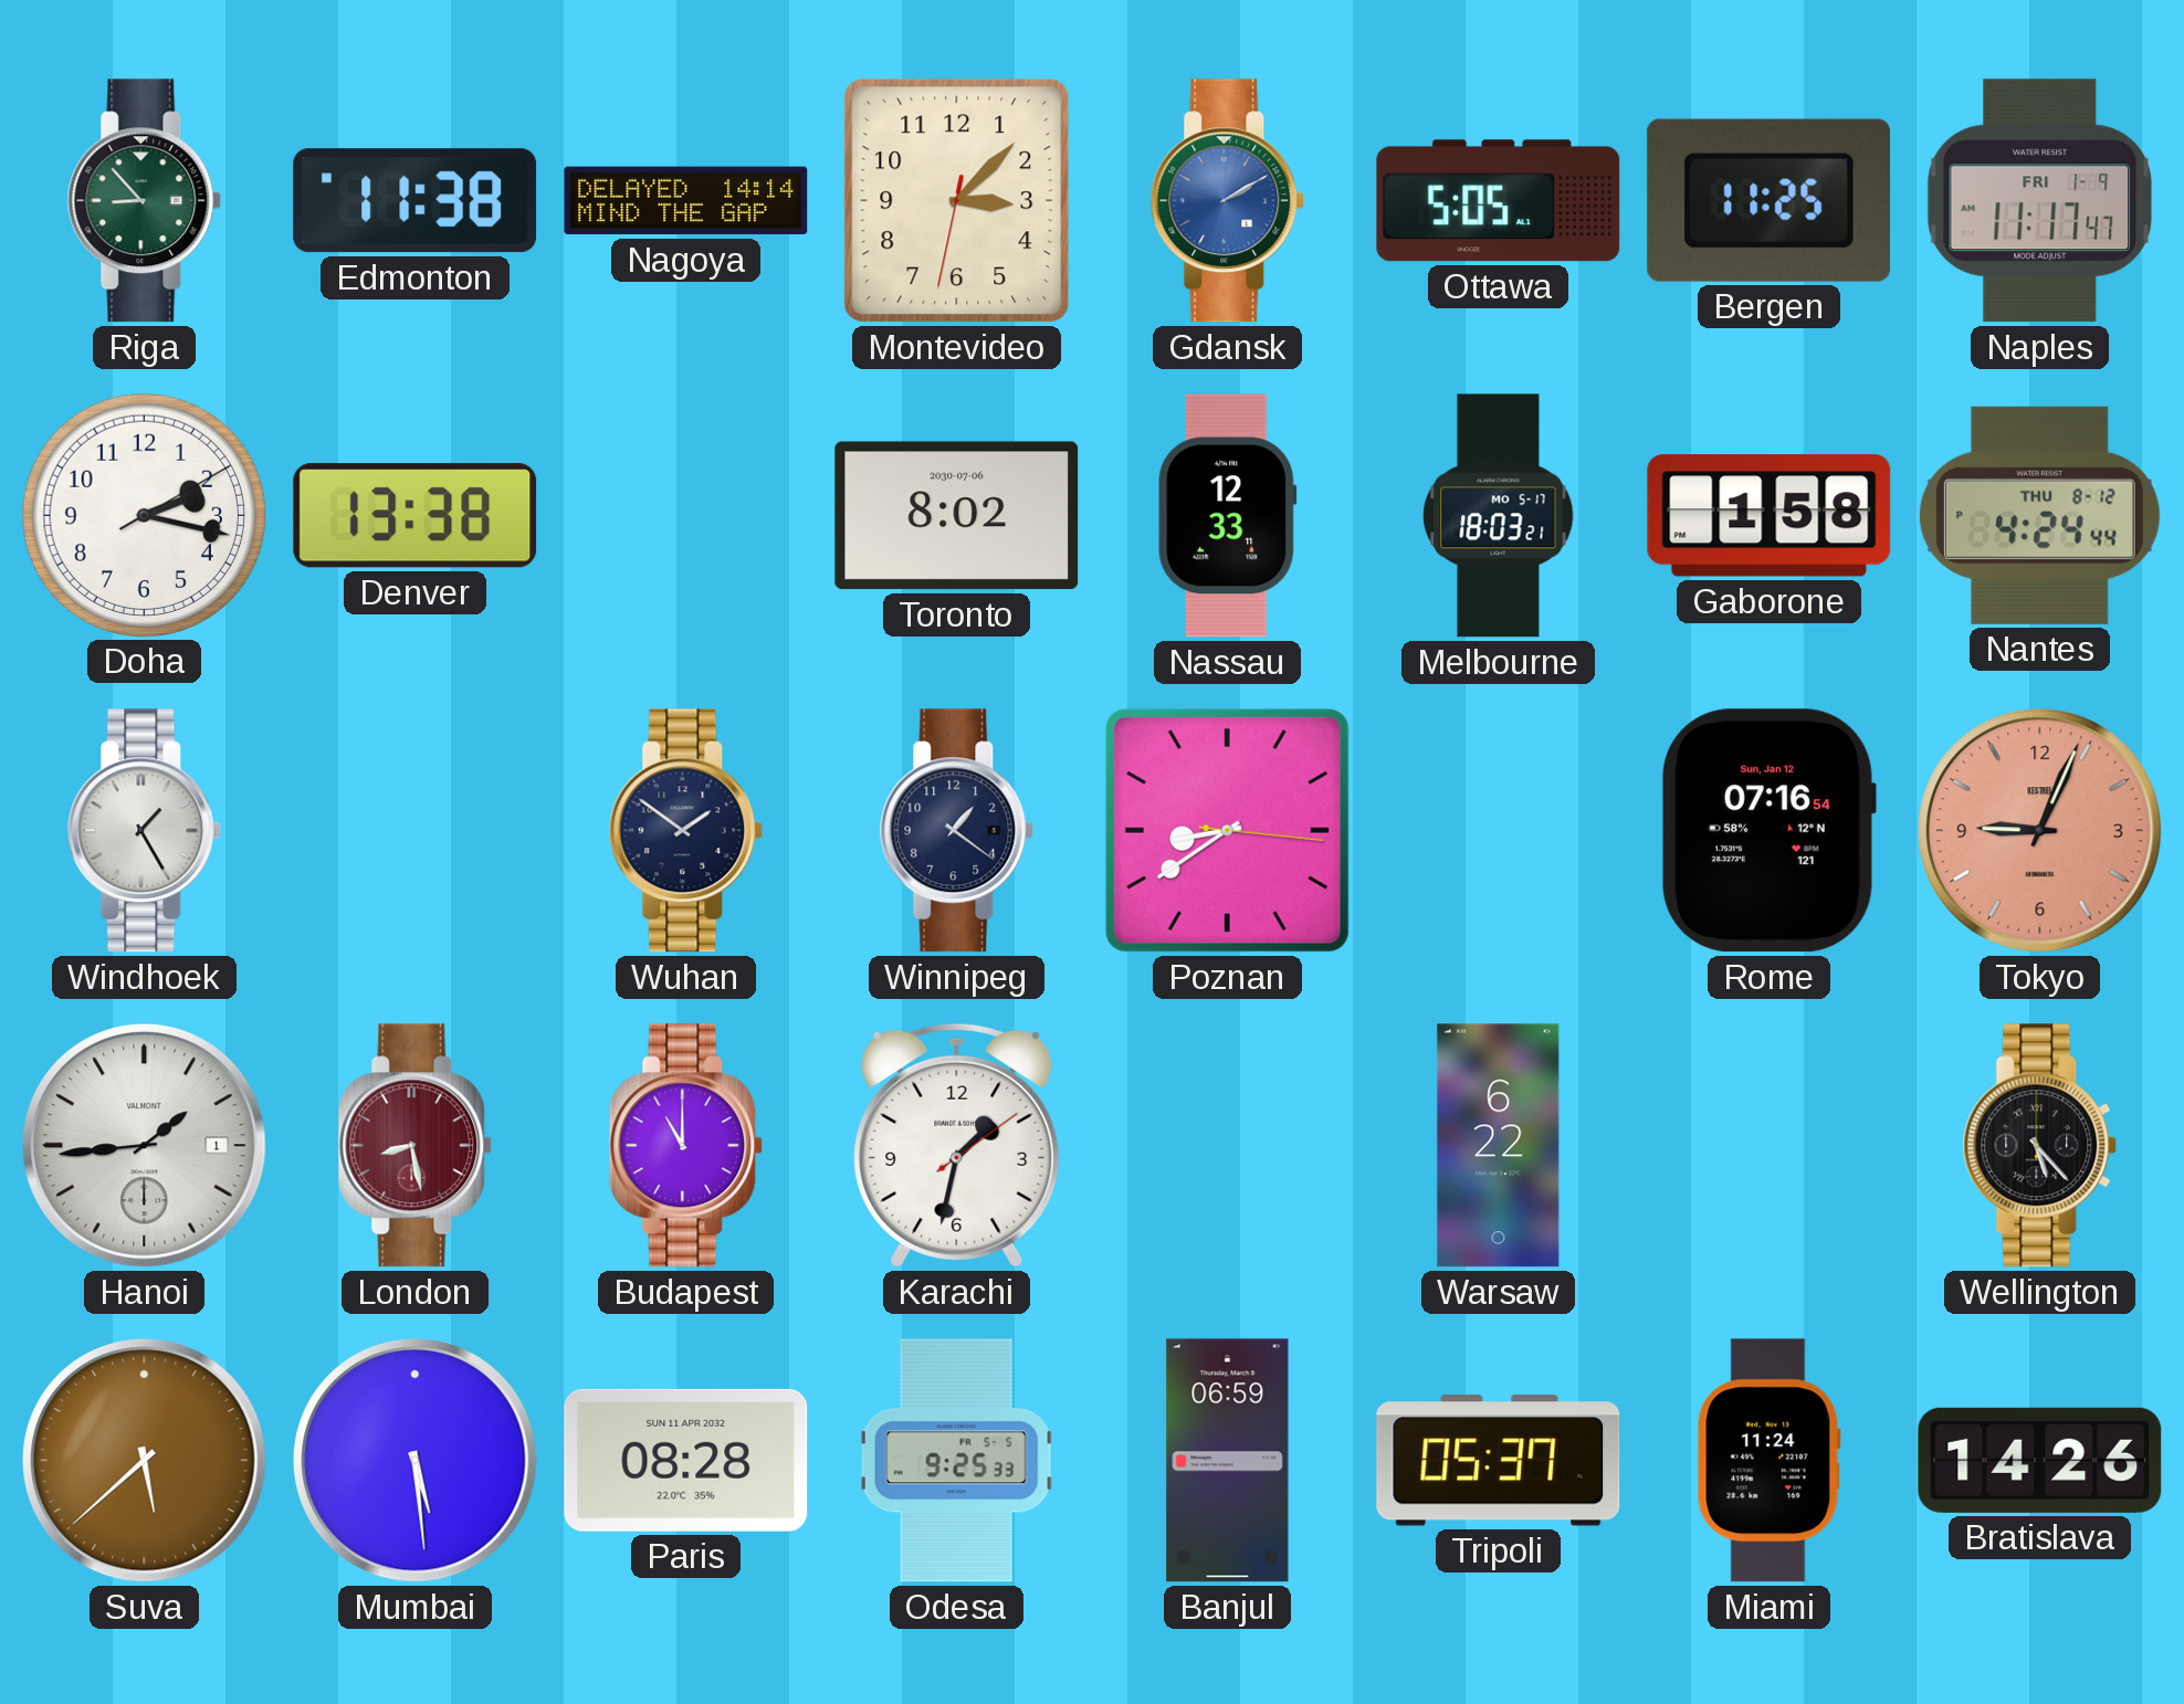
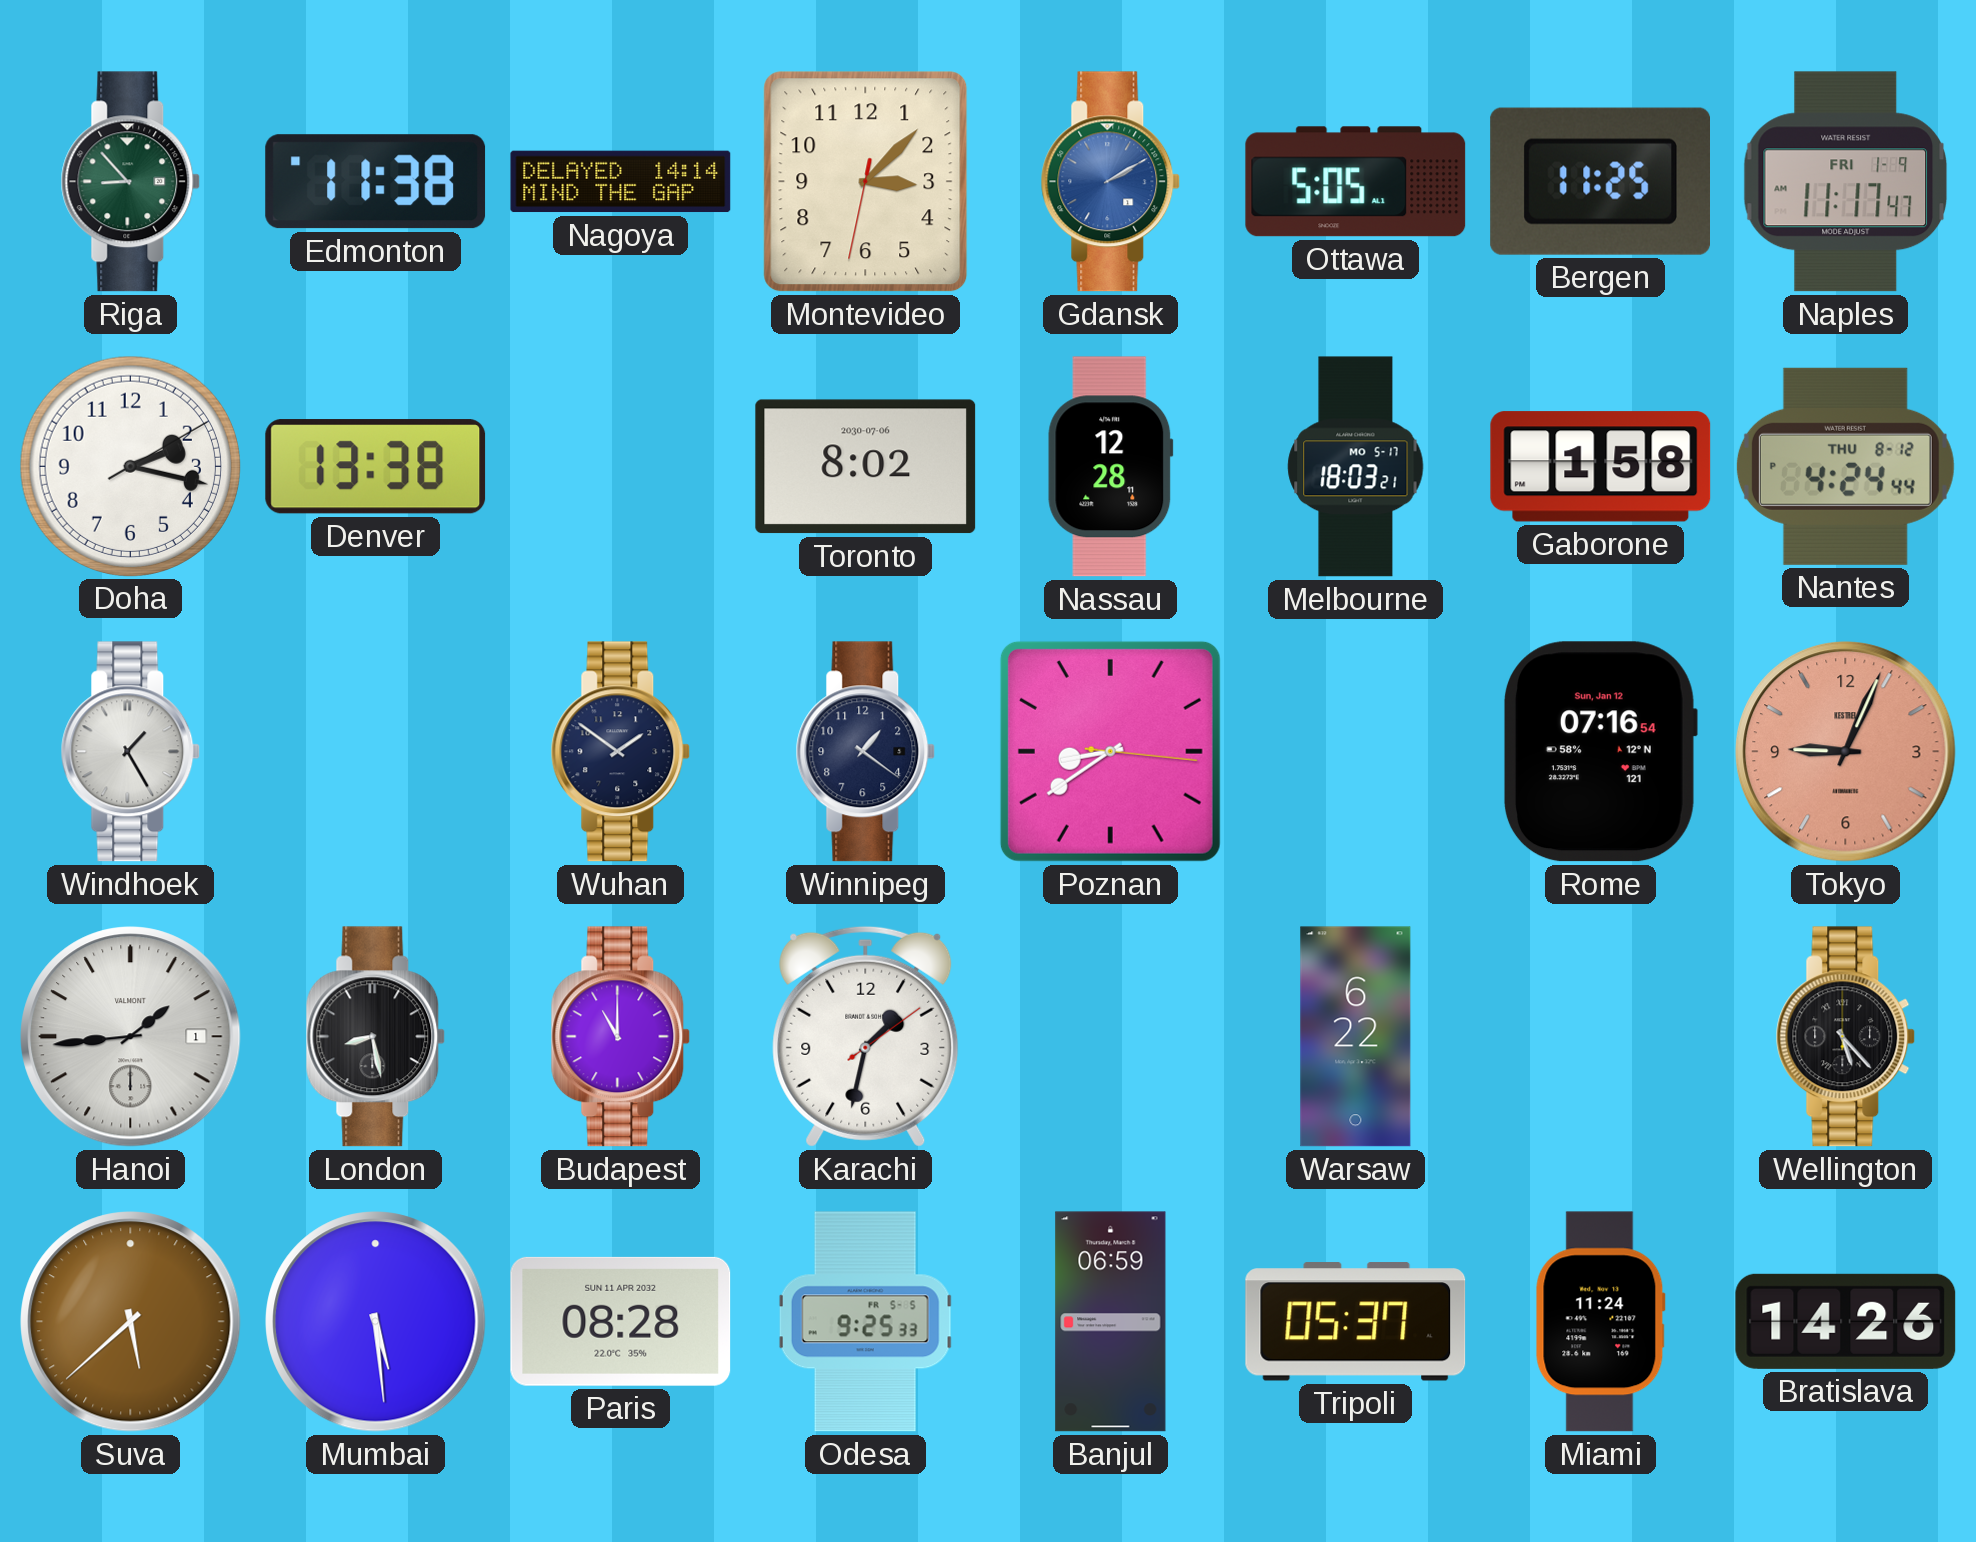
Nassau: 12:33 -> 12:28 (1111, 467)
London dial: burgundy -> black (376, 1037)
